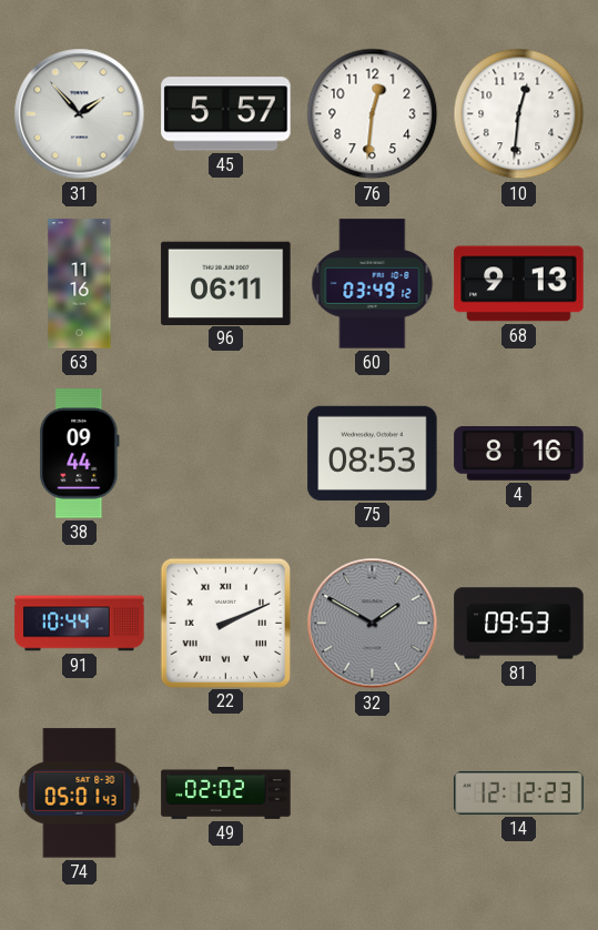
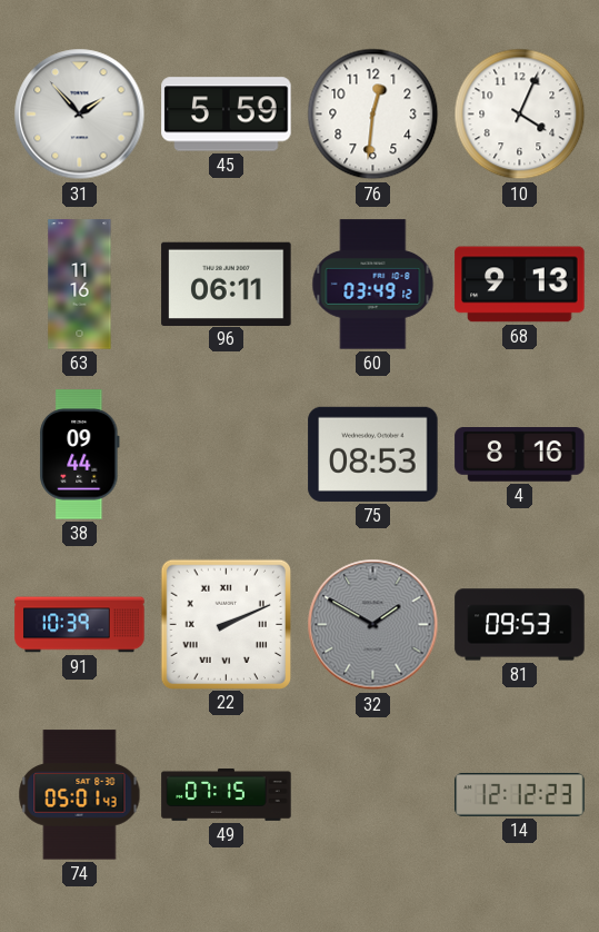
45: 5:57 -> 5:59 (227, 115)
10: 12:31 -> 4:04 (520, 115)
91: 10:44 -> 10:39 (80, 625)
49: 02:02 -> 07:15 (227, 794)
